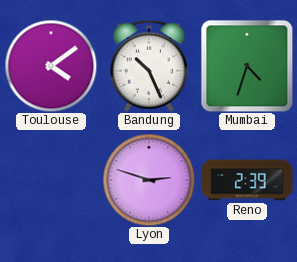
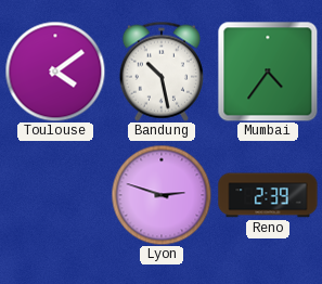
Bandung: 10:26 -> 10:28 (162, 72)
Mumbai: 4:33 -> 4:36 (268, 72)
